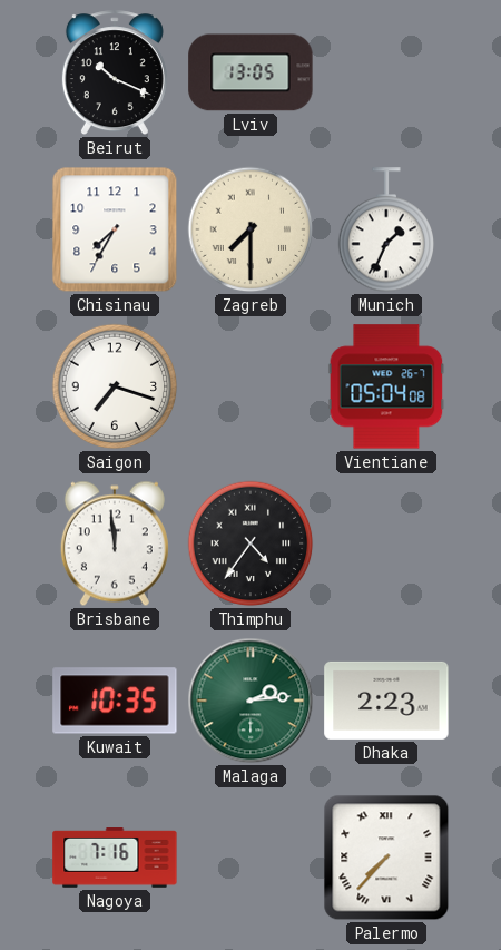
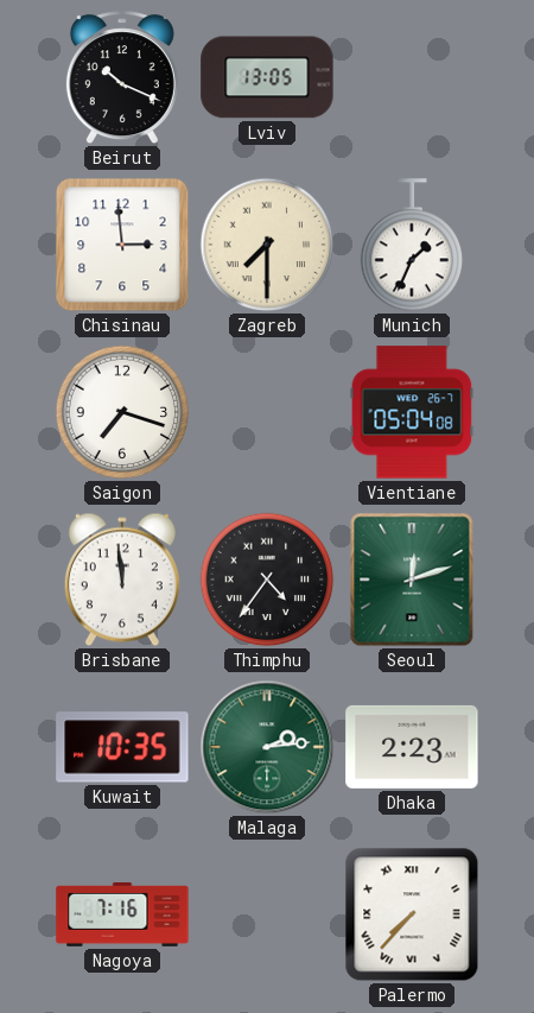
Chisinau: 7:35 -> 2:59 (122, 245)
Seoul: none -> 12:12 (412, 580)
